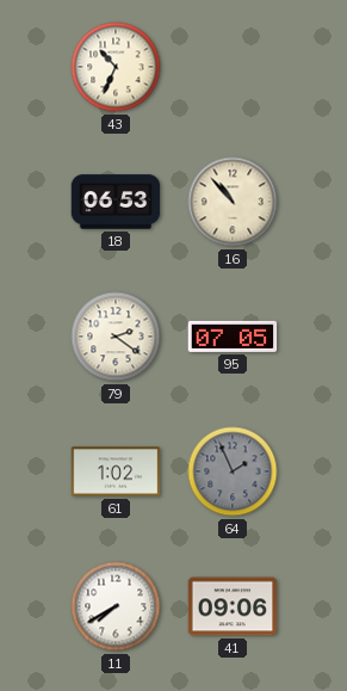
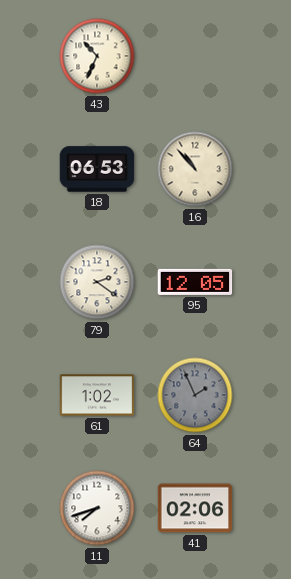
95: 07:05 -> 12:05 (195, 282)
11: 7:40 -> 7:42 (97, 508)
41: 09:06 -> 02:06 (195, 508)
